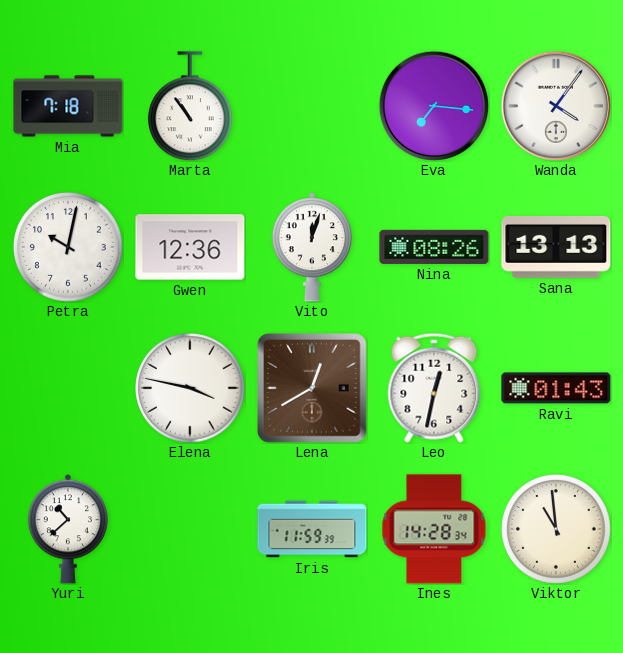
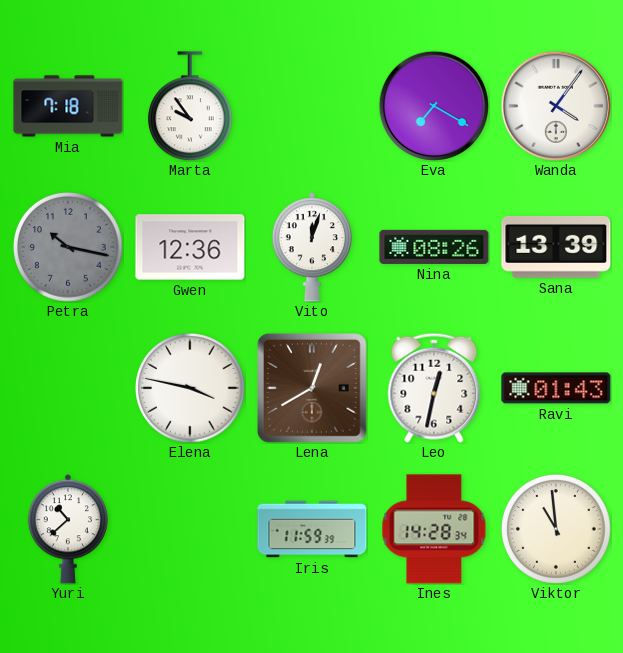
Marta: 10:54 -> 9:54 (190, 106)
Eva: 7:16 -> 7:20 (434, 106)
Petra: 10:02 -> 10:17 (69, 248)
Petra dial: white -> grey (69, 248)
Sana: 13:13 -> 13:39 (556, 248)
